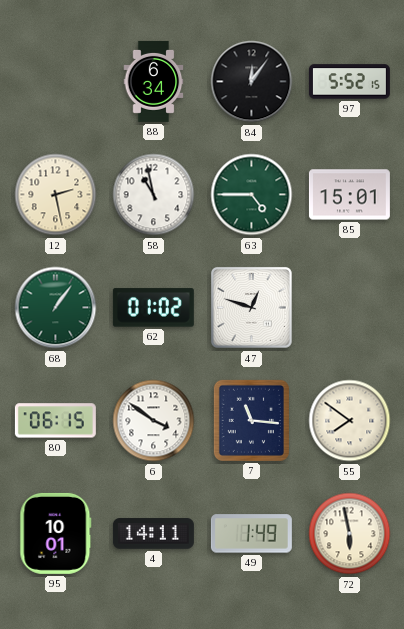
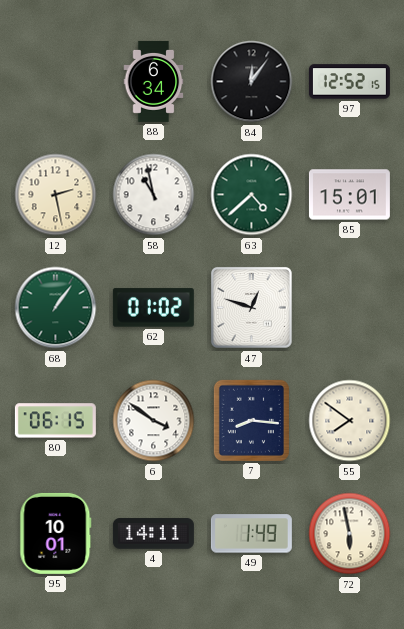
97: 5:52 -> 12:52 (349, 82)
63: 4:45 -> 4:38 (252, 195)
7: 11:16 -> 8:16 (251, 420)
